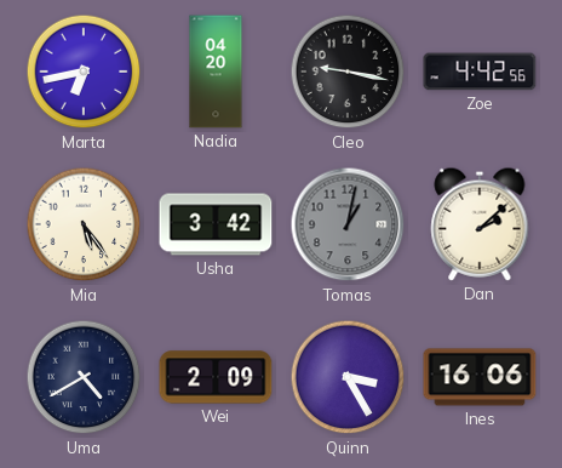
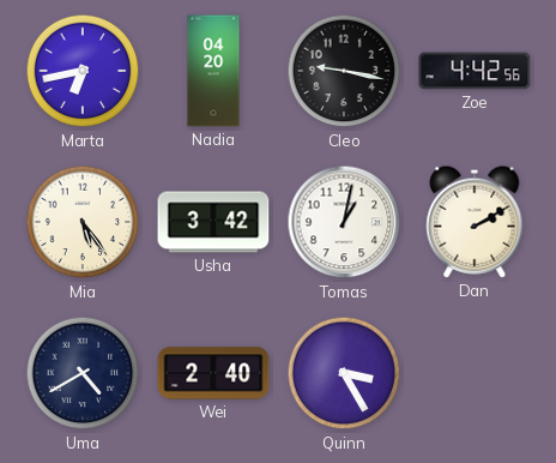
Tomas dial: grey -> white (344, 222)
Dan: 2:08 -> 2:10 (475, 222)
Wei: 2:09 -> 2:40 (213, 373)
Ines: 16:06 -> none (480, 377)
